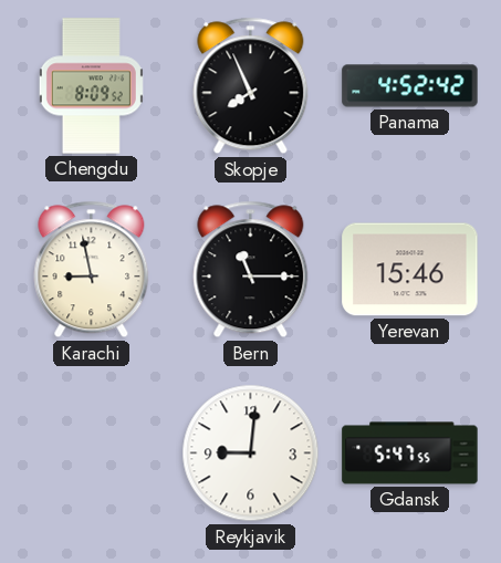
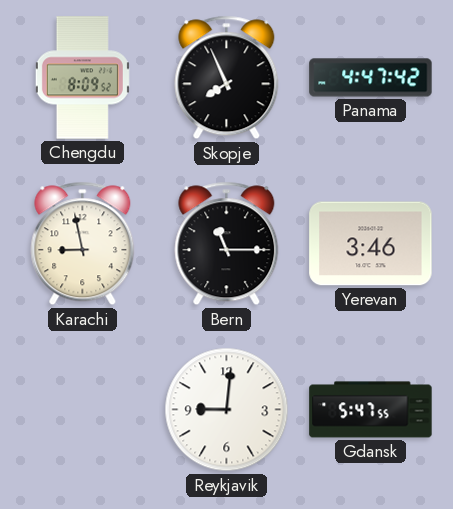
Panama: 4:52 -> 4:47 (371, 78)
Yerevan: 15:46 -> 3:46 (371, 244)
